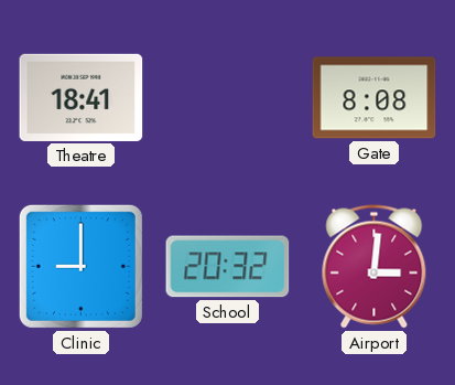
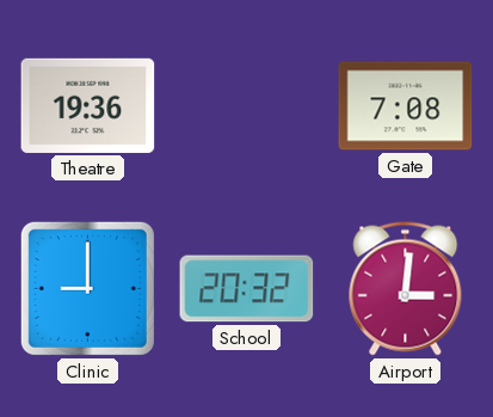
Theatre: 18:41 -> 19:36 (88, 105)
Gate: 8:08 -> 7:08 (406, 106)
